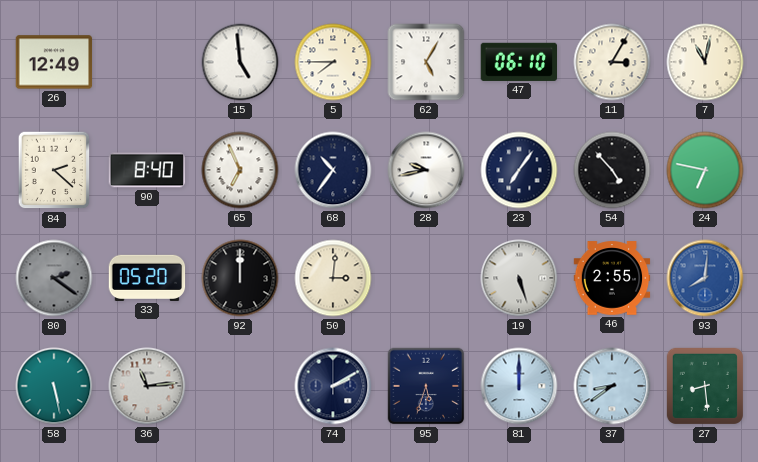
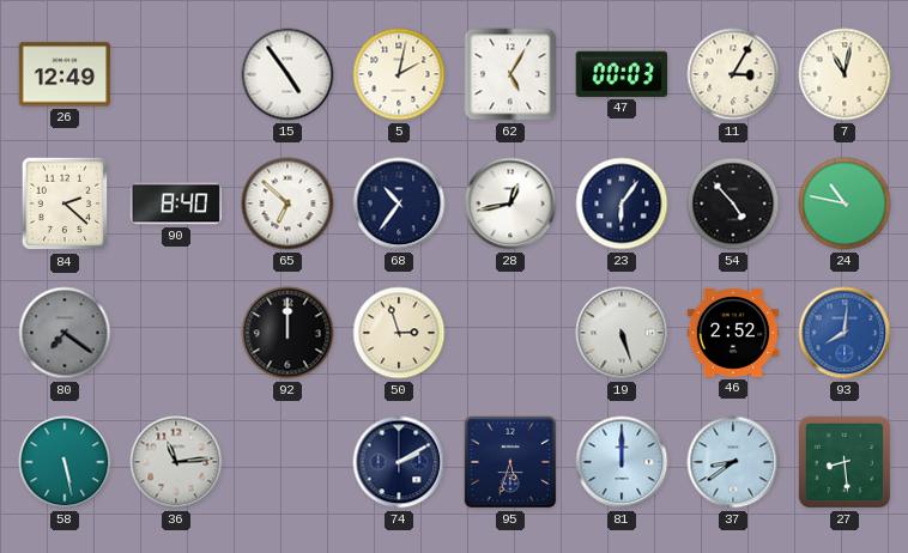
15: 4:59 -> 4:54 (287, 74)
5: 7:45 -> 2:02 (399, 74)
47: 06:10 -> 00:03 (621, 74)
65: 6:56 -> 6:52 (287, 203)
28: 9:43 -> 12:43 (510, 203)
23: 7:06 -> 6:06 (622, 203)
24: 6:47 -> 10:47 (845, 203)
80: 2:21 -> 7:21 (65, 333)
33: 05:20 -> none (147, 278)
50: 3:01 -> 2:57 (399, 333)
46: 2:55 -> 2:52 (733, 333)
